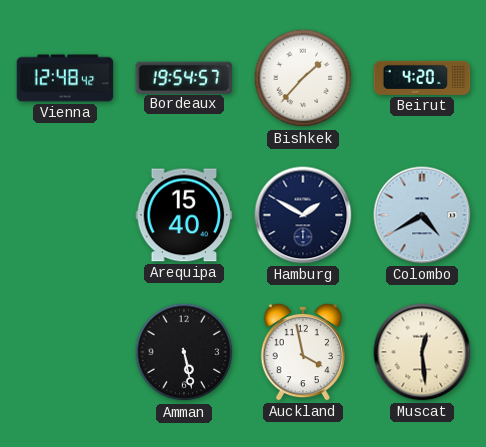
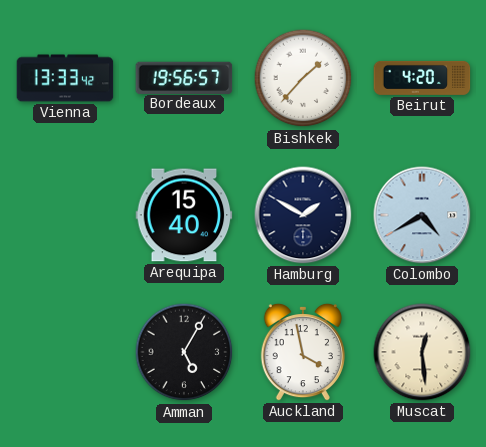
Vienna: 12:48 -> 13:33 (65, 78)
Bordeaux: 19:54 -> 19:56 (184, 77)
Amman: 5:28 -> 5:05 (184, 352)
